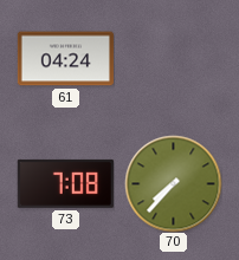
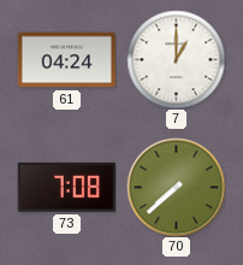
7: none -> 1:00 (176, 59)
70: 7:37 -> 7:38 (176, 187)
